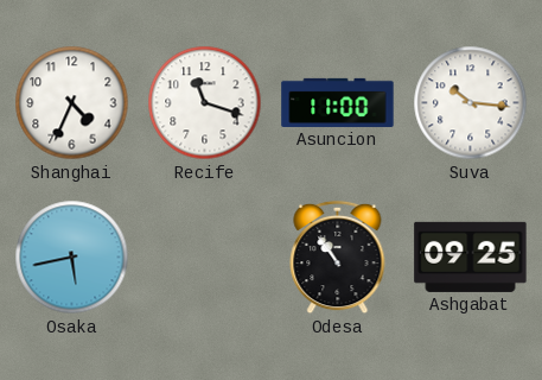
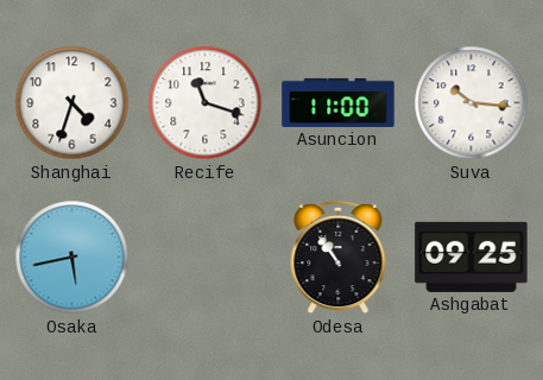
Shanghai: 4:34 -> 4:33 (72, 103)
